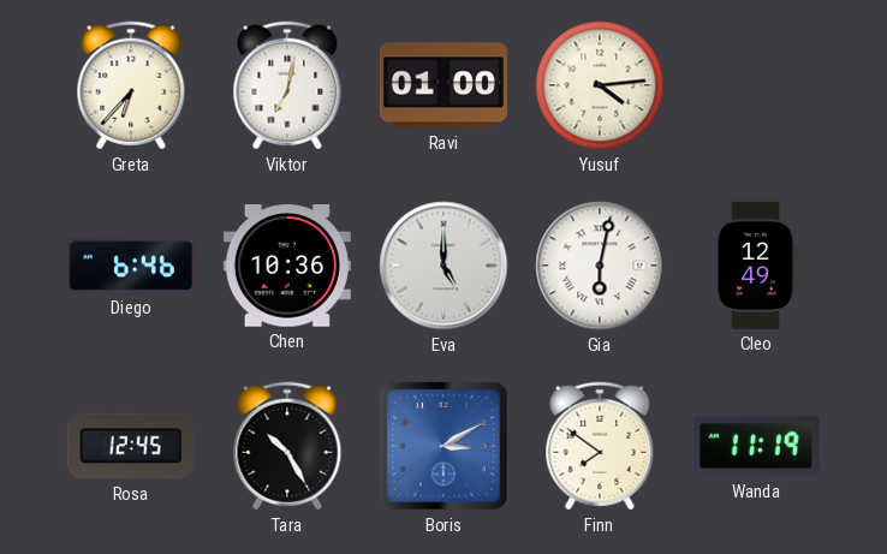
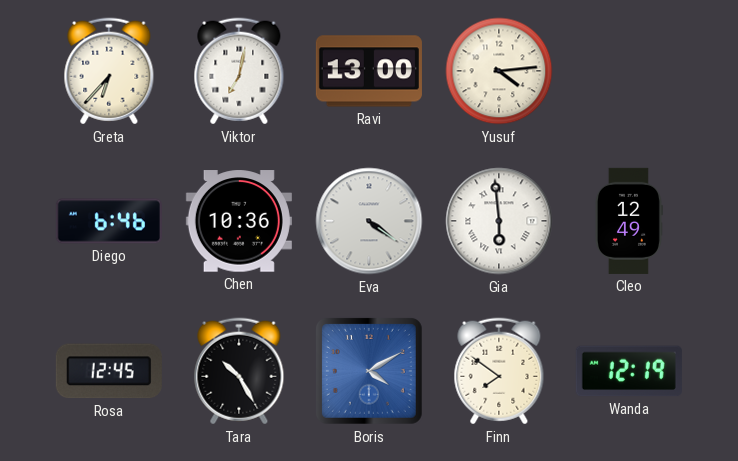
Ravi: 01:00 -> 13:00 (369, 71)
Eva: 5:00 -> 4:21 (369, 221)
Gia: 6:02 -> 5:59 (499, 221)
Boris: 3:10 -> 4:10 (369, 371)
Wanda: 11:19 -> 12:19 (629, 371)
